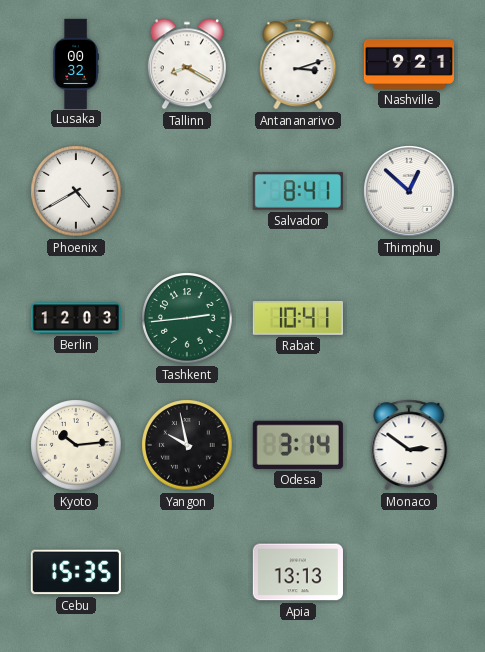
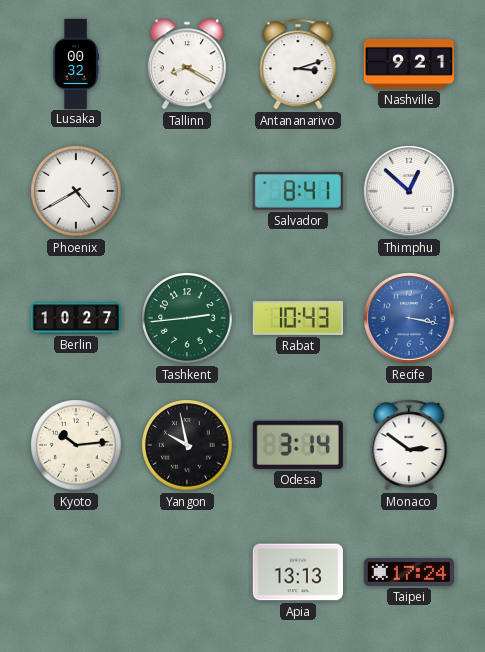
Berlin: 12:03 -> 10:27 (76, 318)
Rabat: 10:41 -> 10:43 (298, 318)
Recife: none -> 3:17 (410, 319)
Cebu: 15:35 -> none (76, 572)
Taipei: none -> 17:24 (409, 572)
